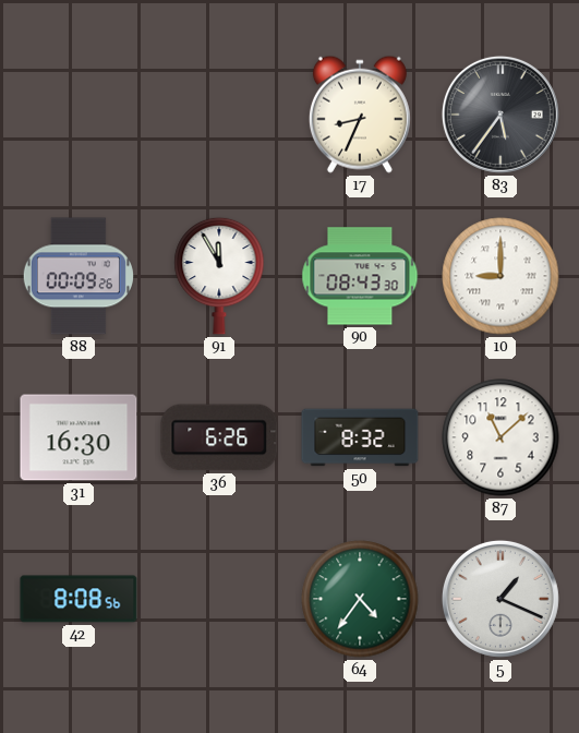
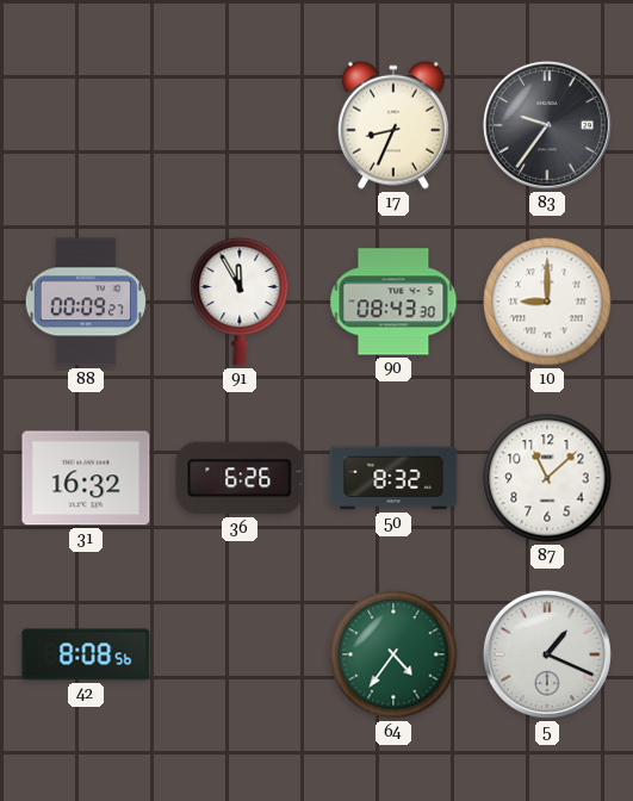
83: 5:36 -> 9:36 (547, 125)
88: 00:09:26 -> 00:09:27 (86, 302)
31: 16:30 -> 16:32 (86, 478)
